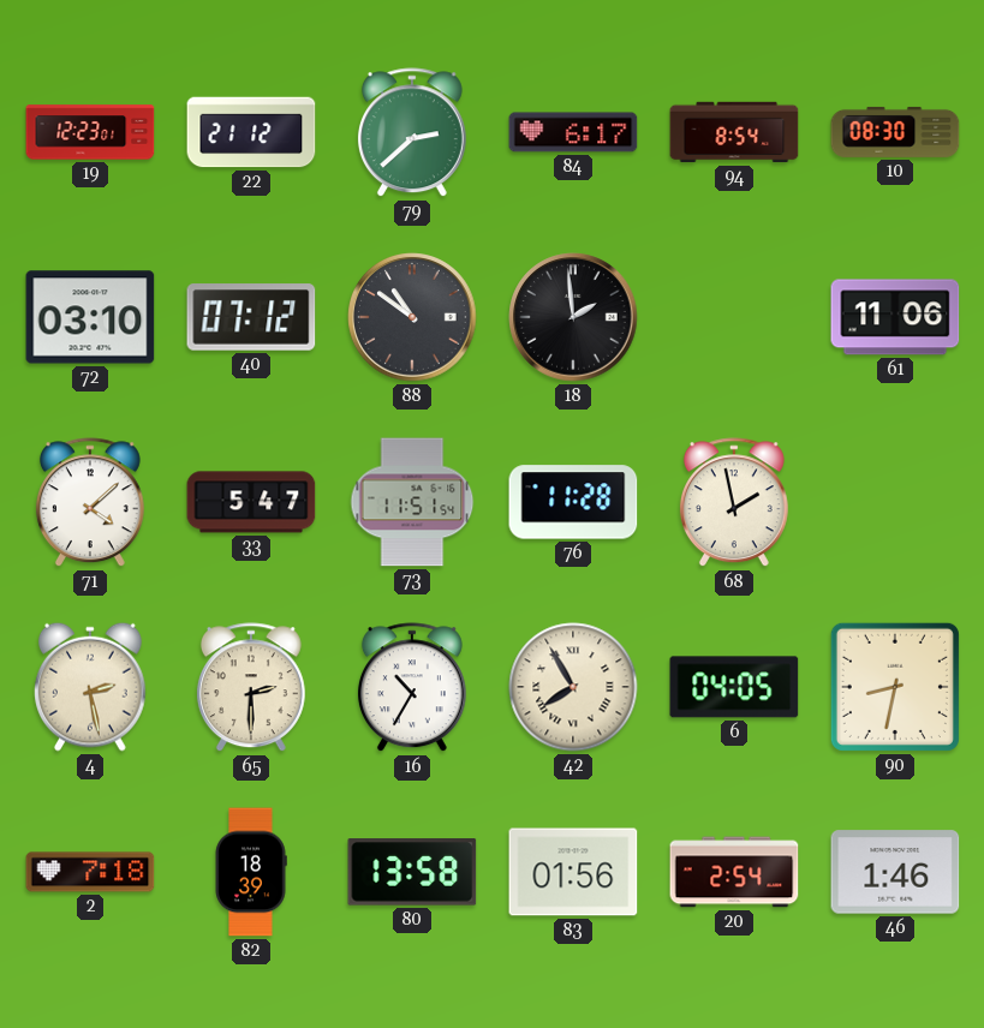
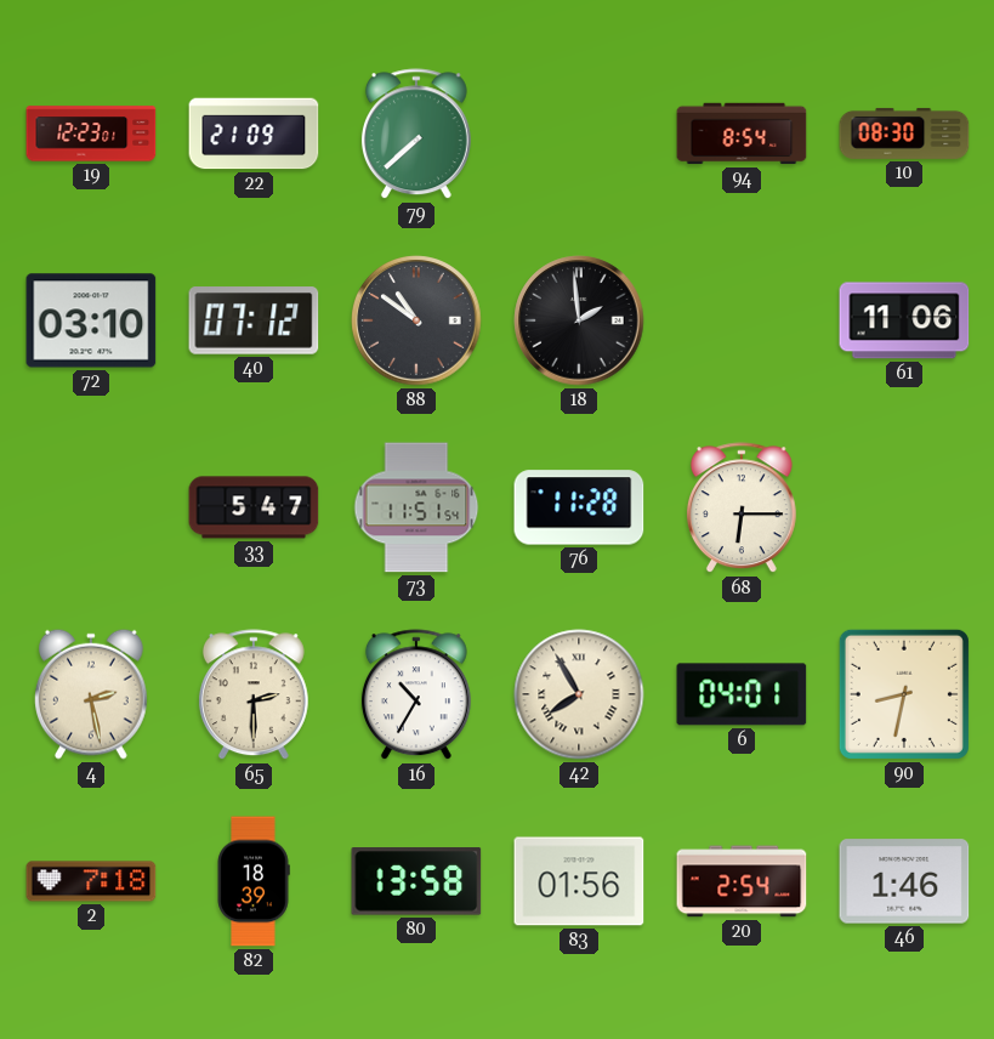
22: 21:12 -> 21:09 (254, 134)
79: 2:38 -> 7:38 (416, 135)
84: 6:17 -> none (573, 132)
71: 4:08 -> none (90, 503)
68: 1:58 -> 6:15 (742, 509)
6: 04:05 -> 04:01 (742, 694)
